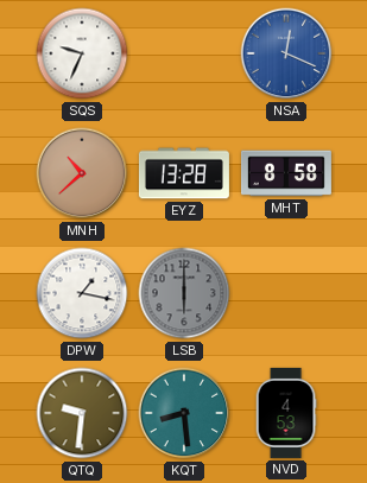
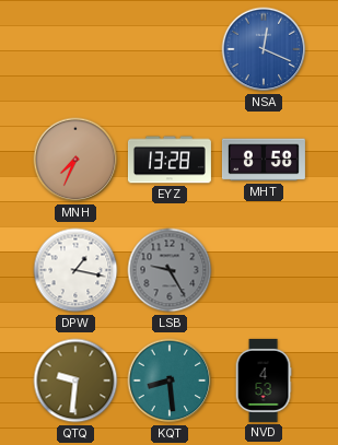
SQS: 9:34 -> none (82, 53)
MNH: 10:38 -> 7:34 (75, 160)
LSB: 6:00 -> 9:25 (170, 270)
